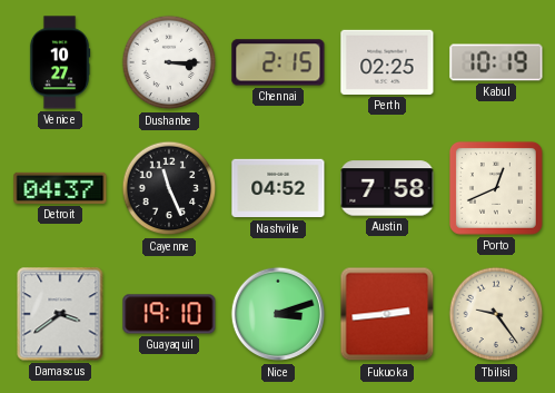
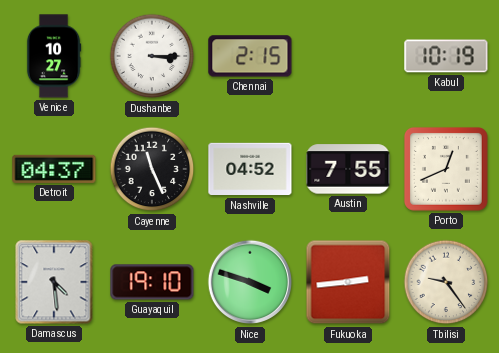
Perth: 02:25 -> none (387, 62)
Austin: 7:58 -> 7:55 (348, 169)
Damascus: 3:39 -> 4:29 (54, 282)
Nice: 3:12 -> 3:48 (250, 282)
